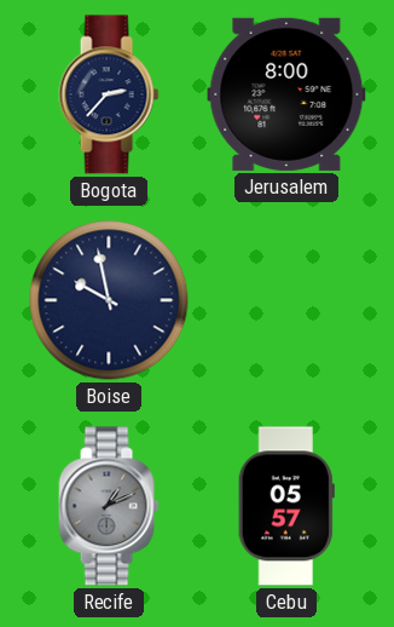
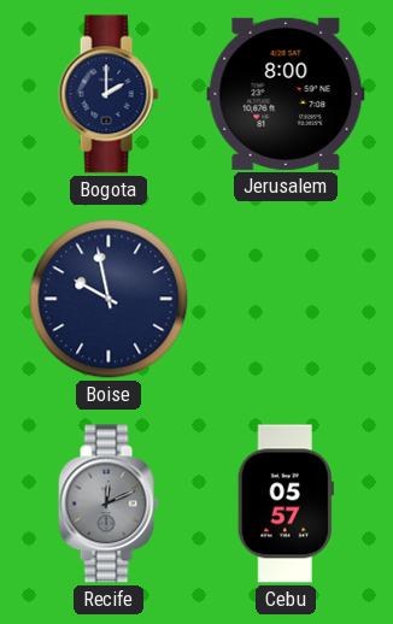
Bogota: 2:37 -> 2:00 (108, 94)
Recife: 1:11 -> 12:11 (108, 504)
